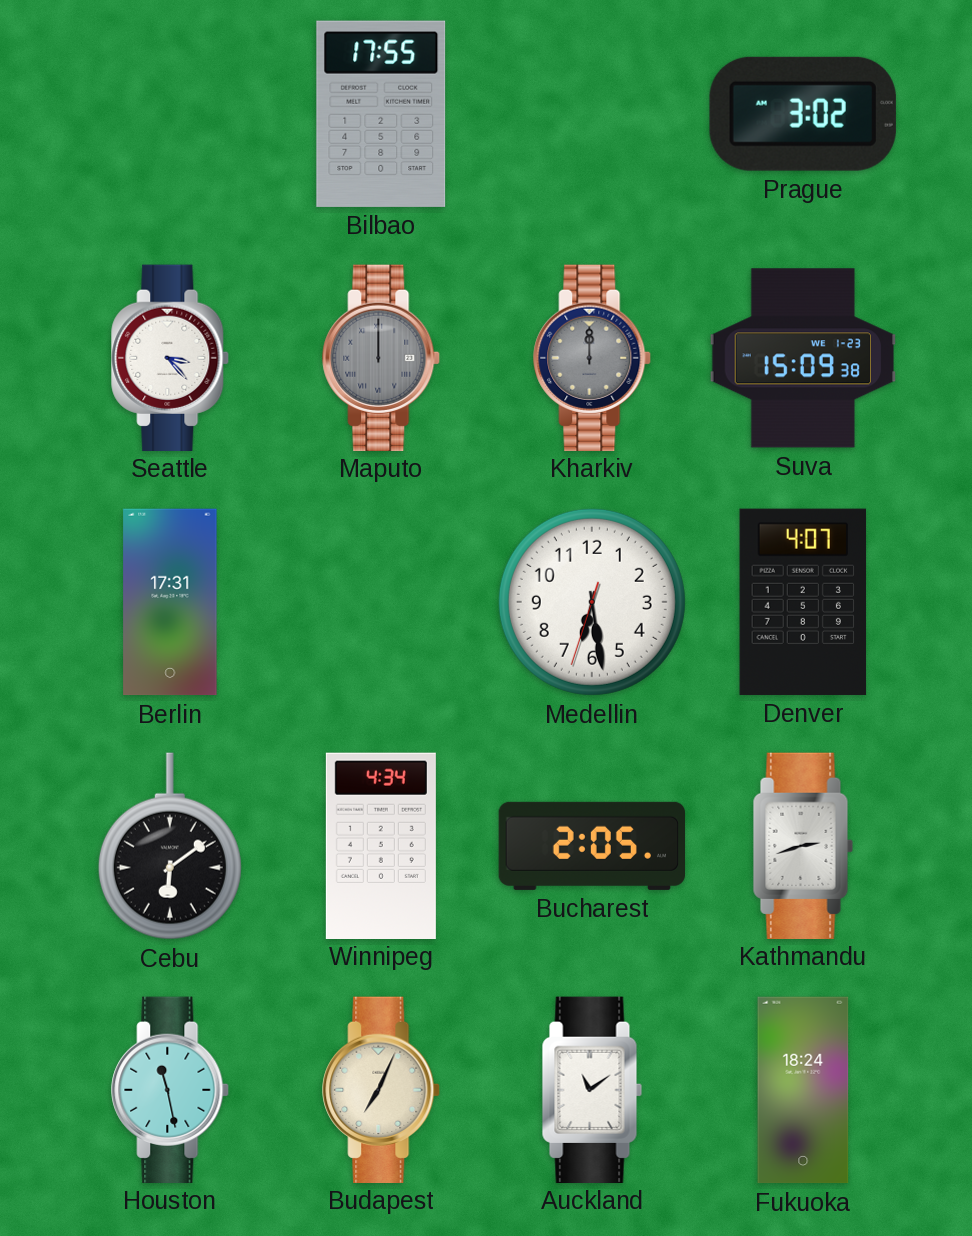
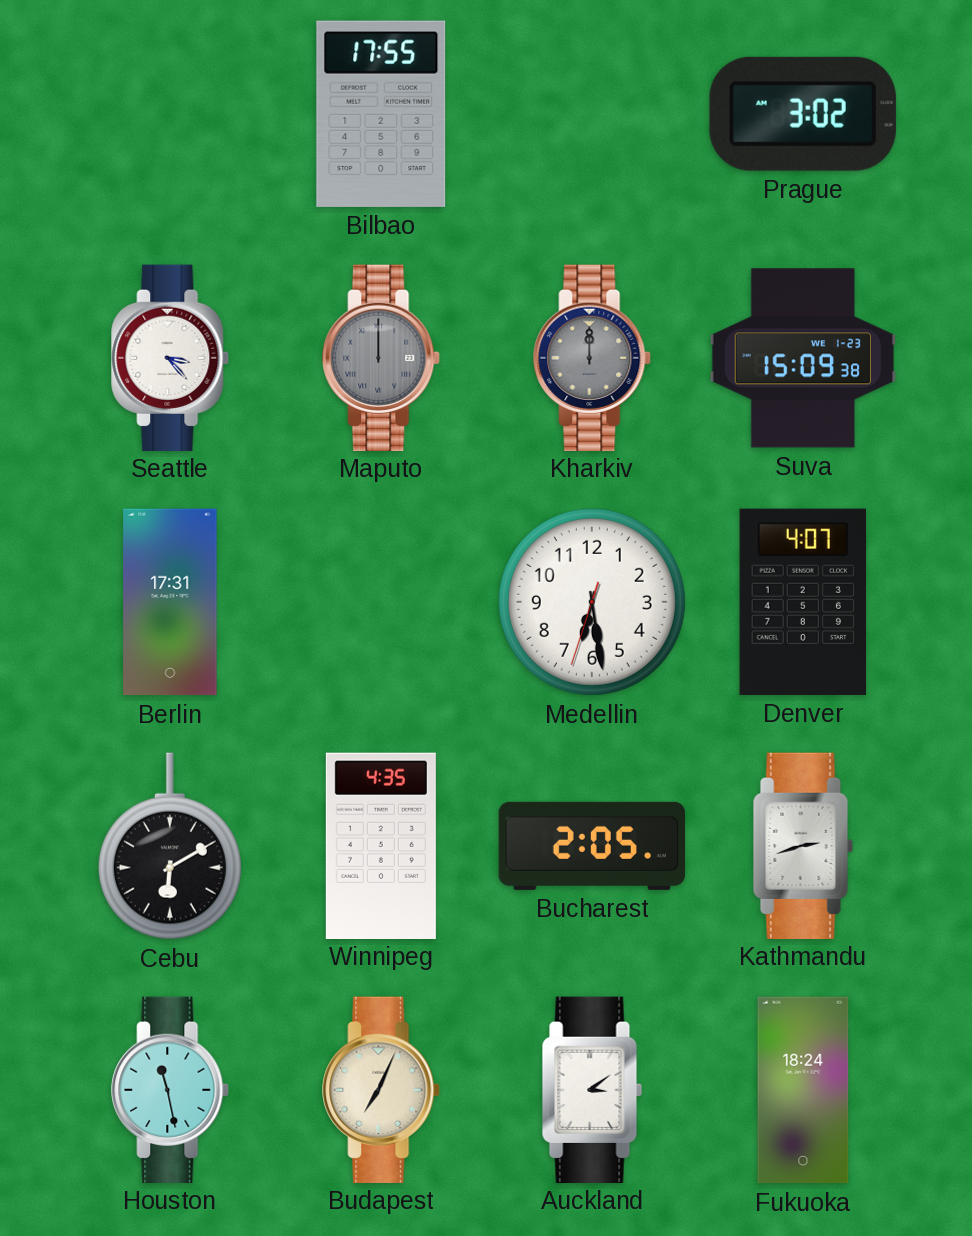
Cebu: 6:09 -> 6:10 (170, 846)
Winnipeg: 4:34 -> 4:35 (381, 845)
Auckland: 11:09 -> 3:09 (592, 1089)
